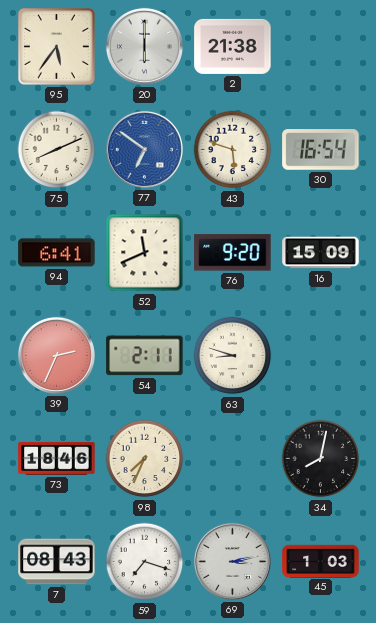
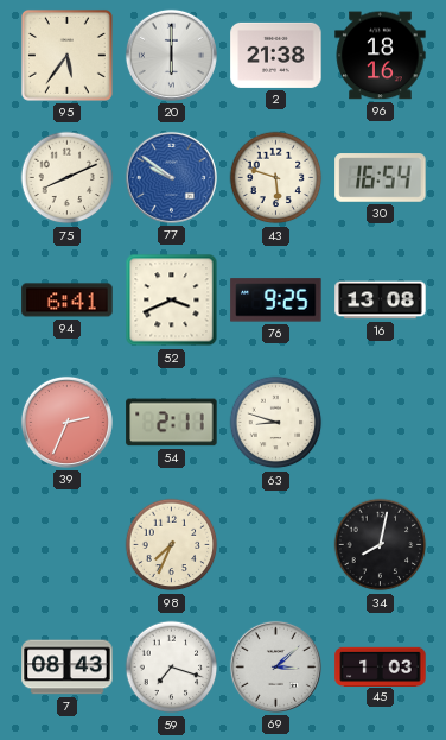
96: none -> 18:16 (381, 56)
77: 6:51 -> 9:51 (171, 177)
52: 11:41 -> 3:41 (172, 301)
76: 9:20 -> 9:25 (276, 301)
16: 15:09 -> 13:08 (381, 301)
73: 18:46 -> none (57, 458)
69: 3:13 -> 3:08 (275, 666)
